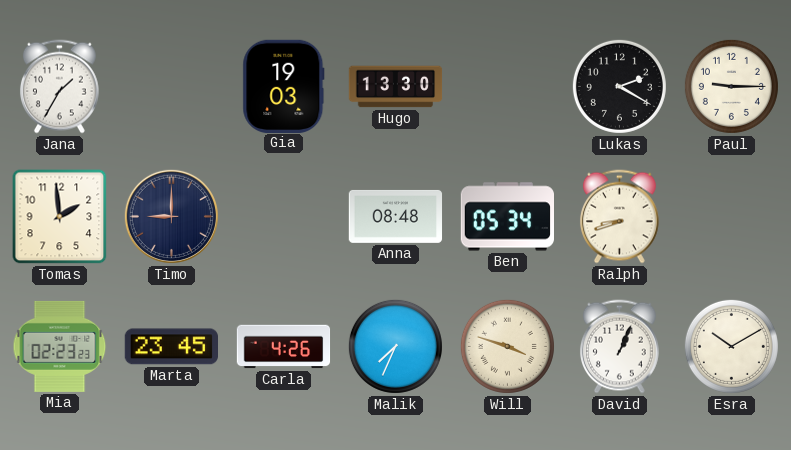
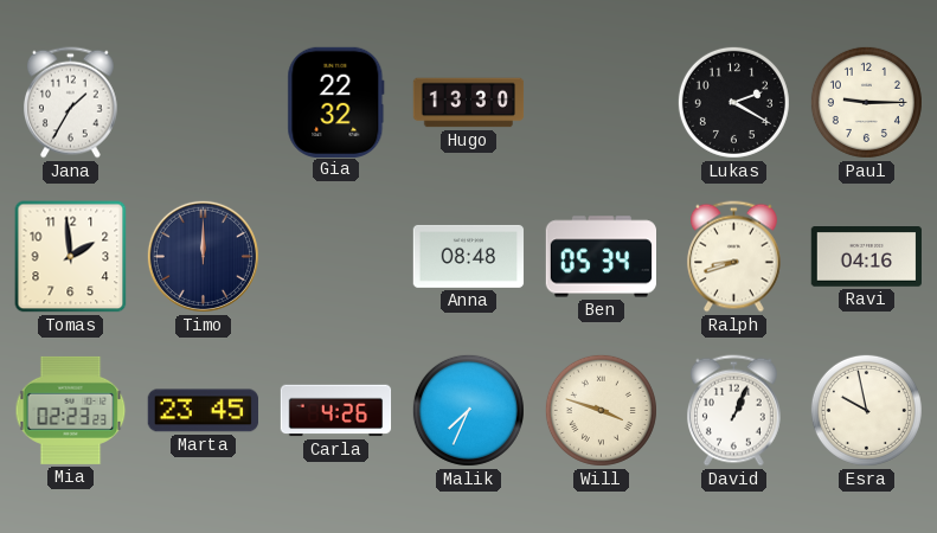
Gia: 19:03 -> 22:32 (336, 102)
Timo: 9:00 -> 12:00 (203, 256)
Ravi: none -> 04:16 (867, 257)
Esra: 10:10 -> 9:58 (866, 410)
